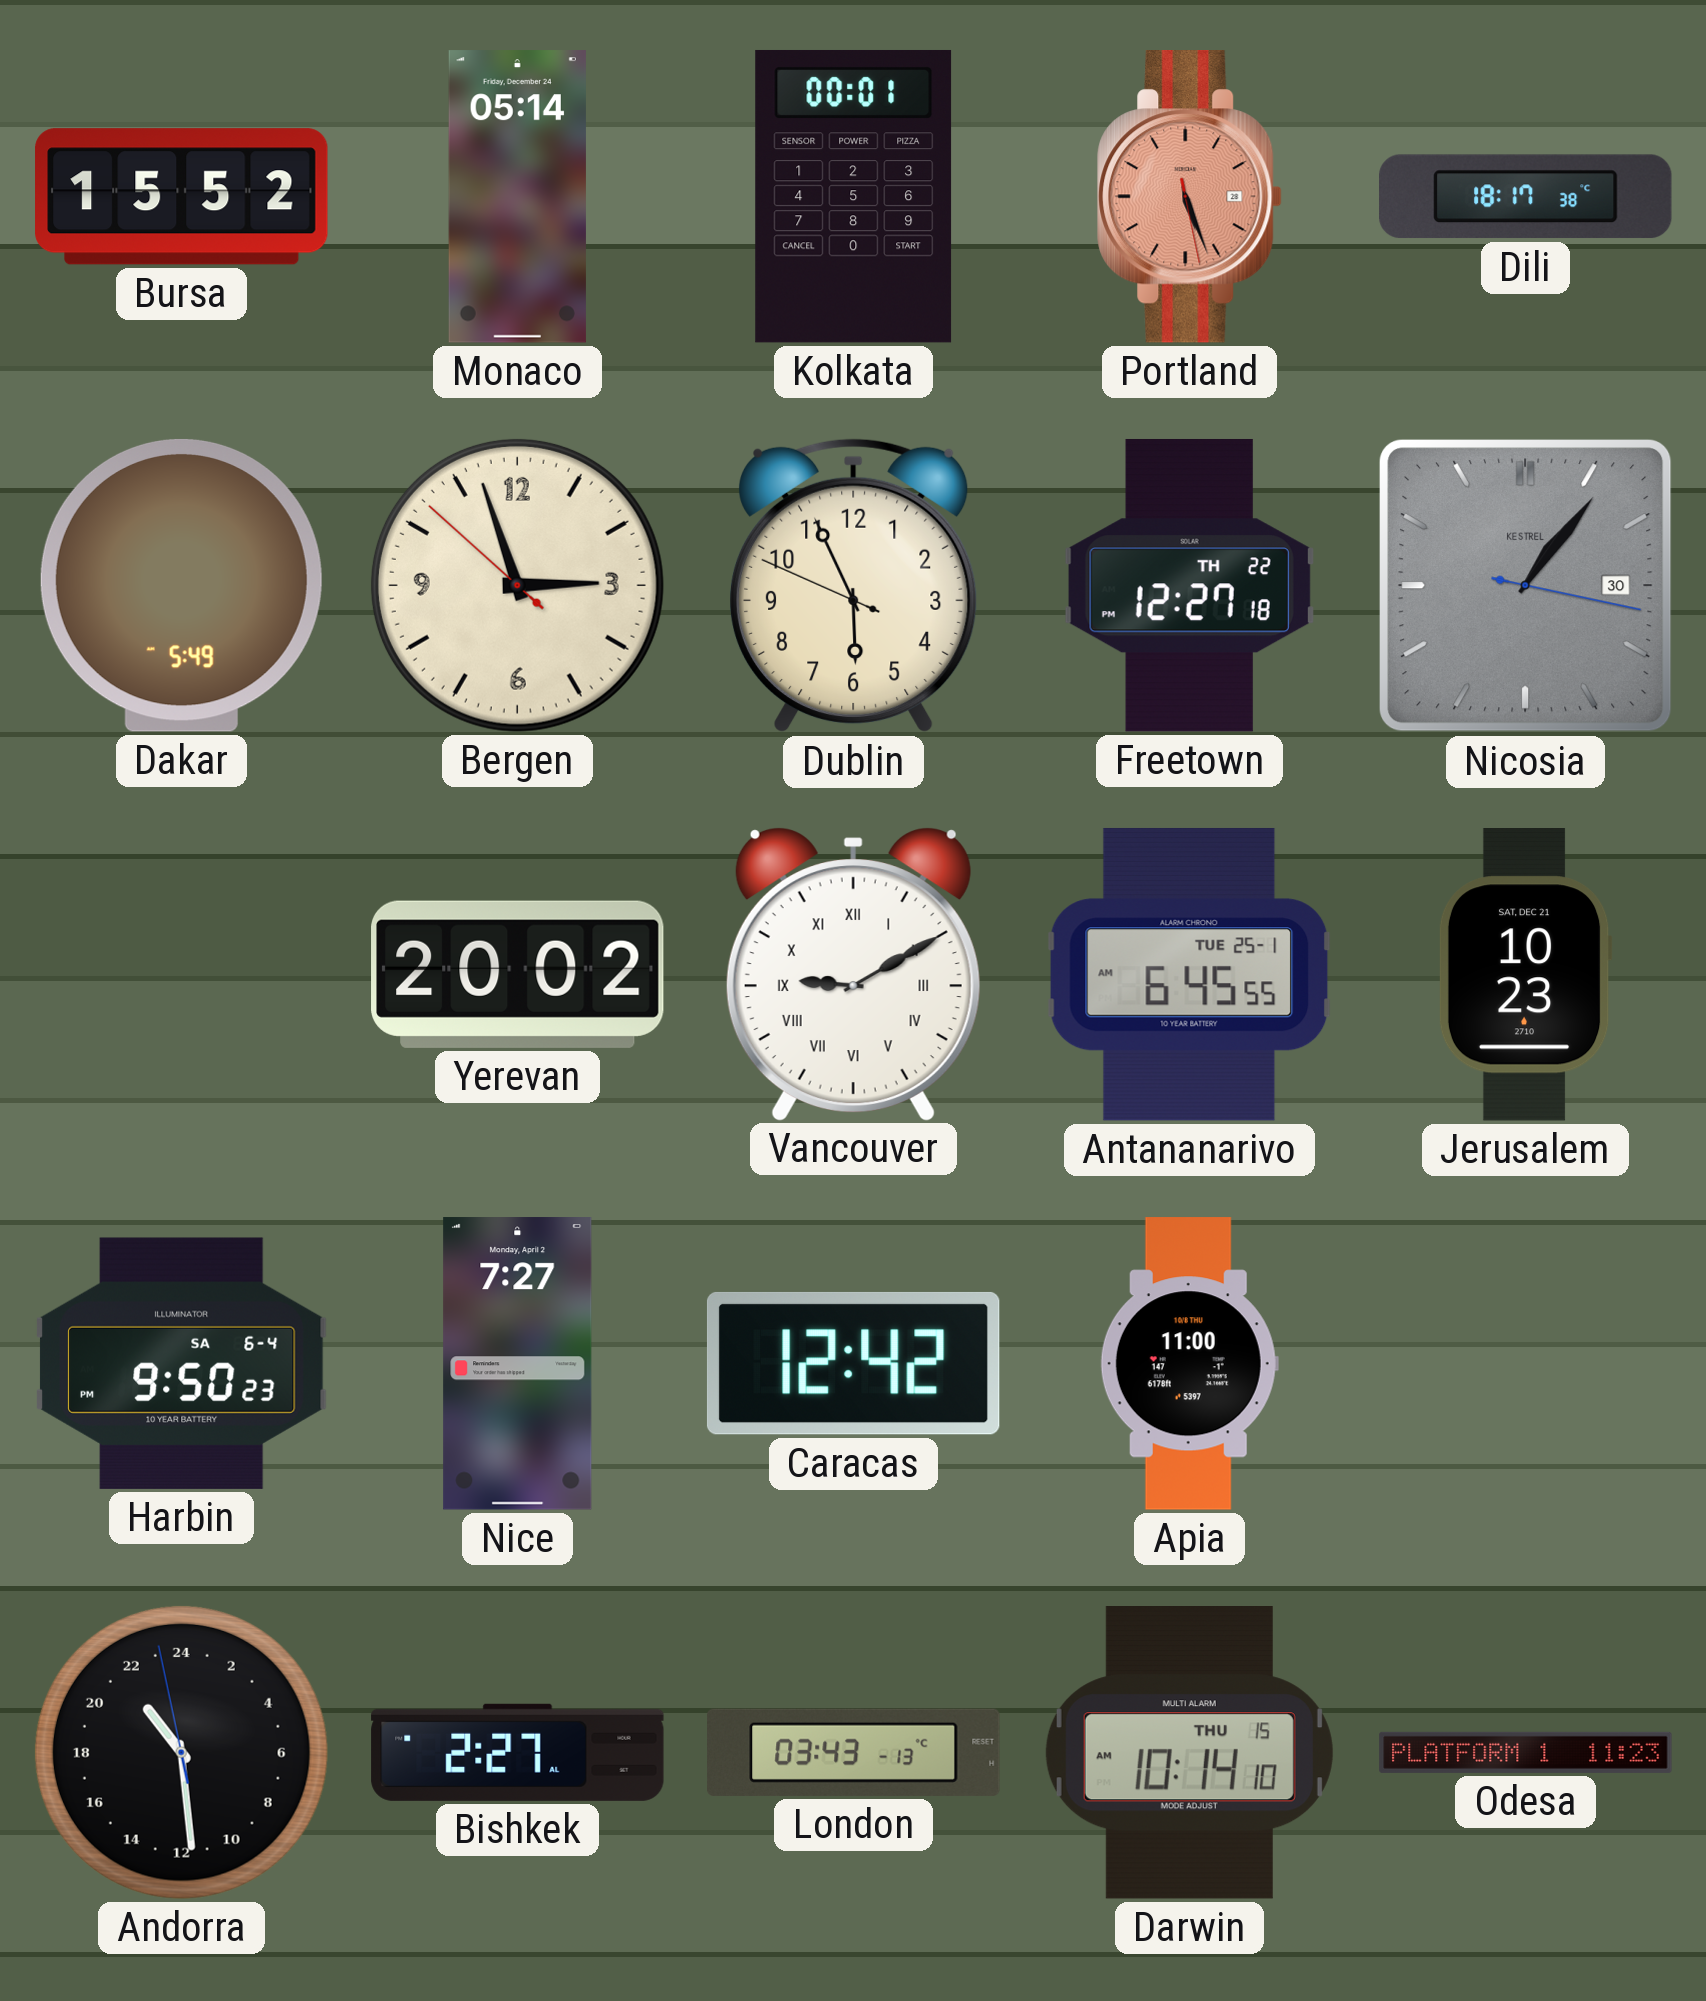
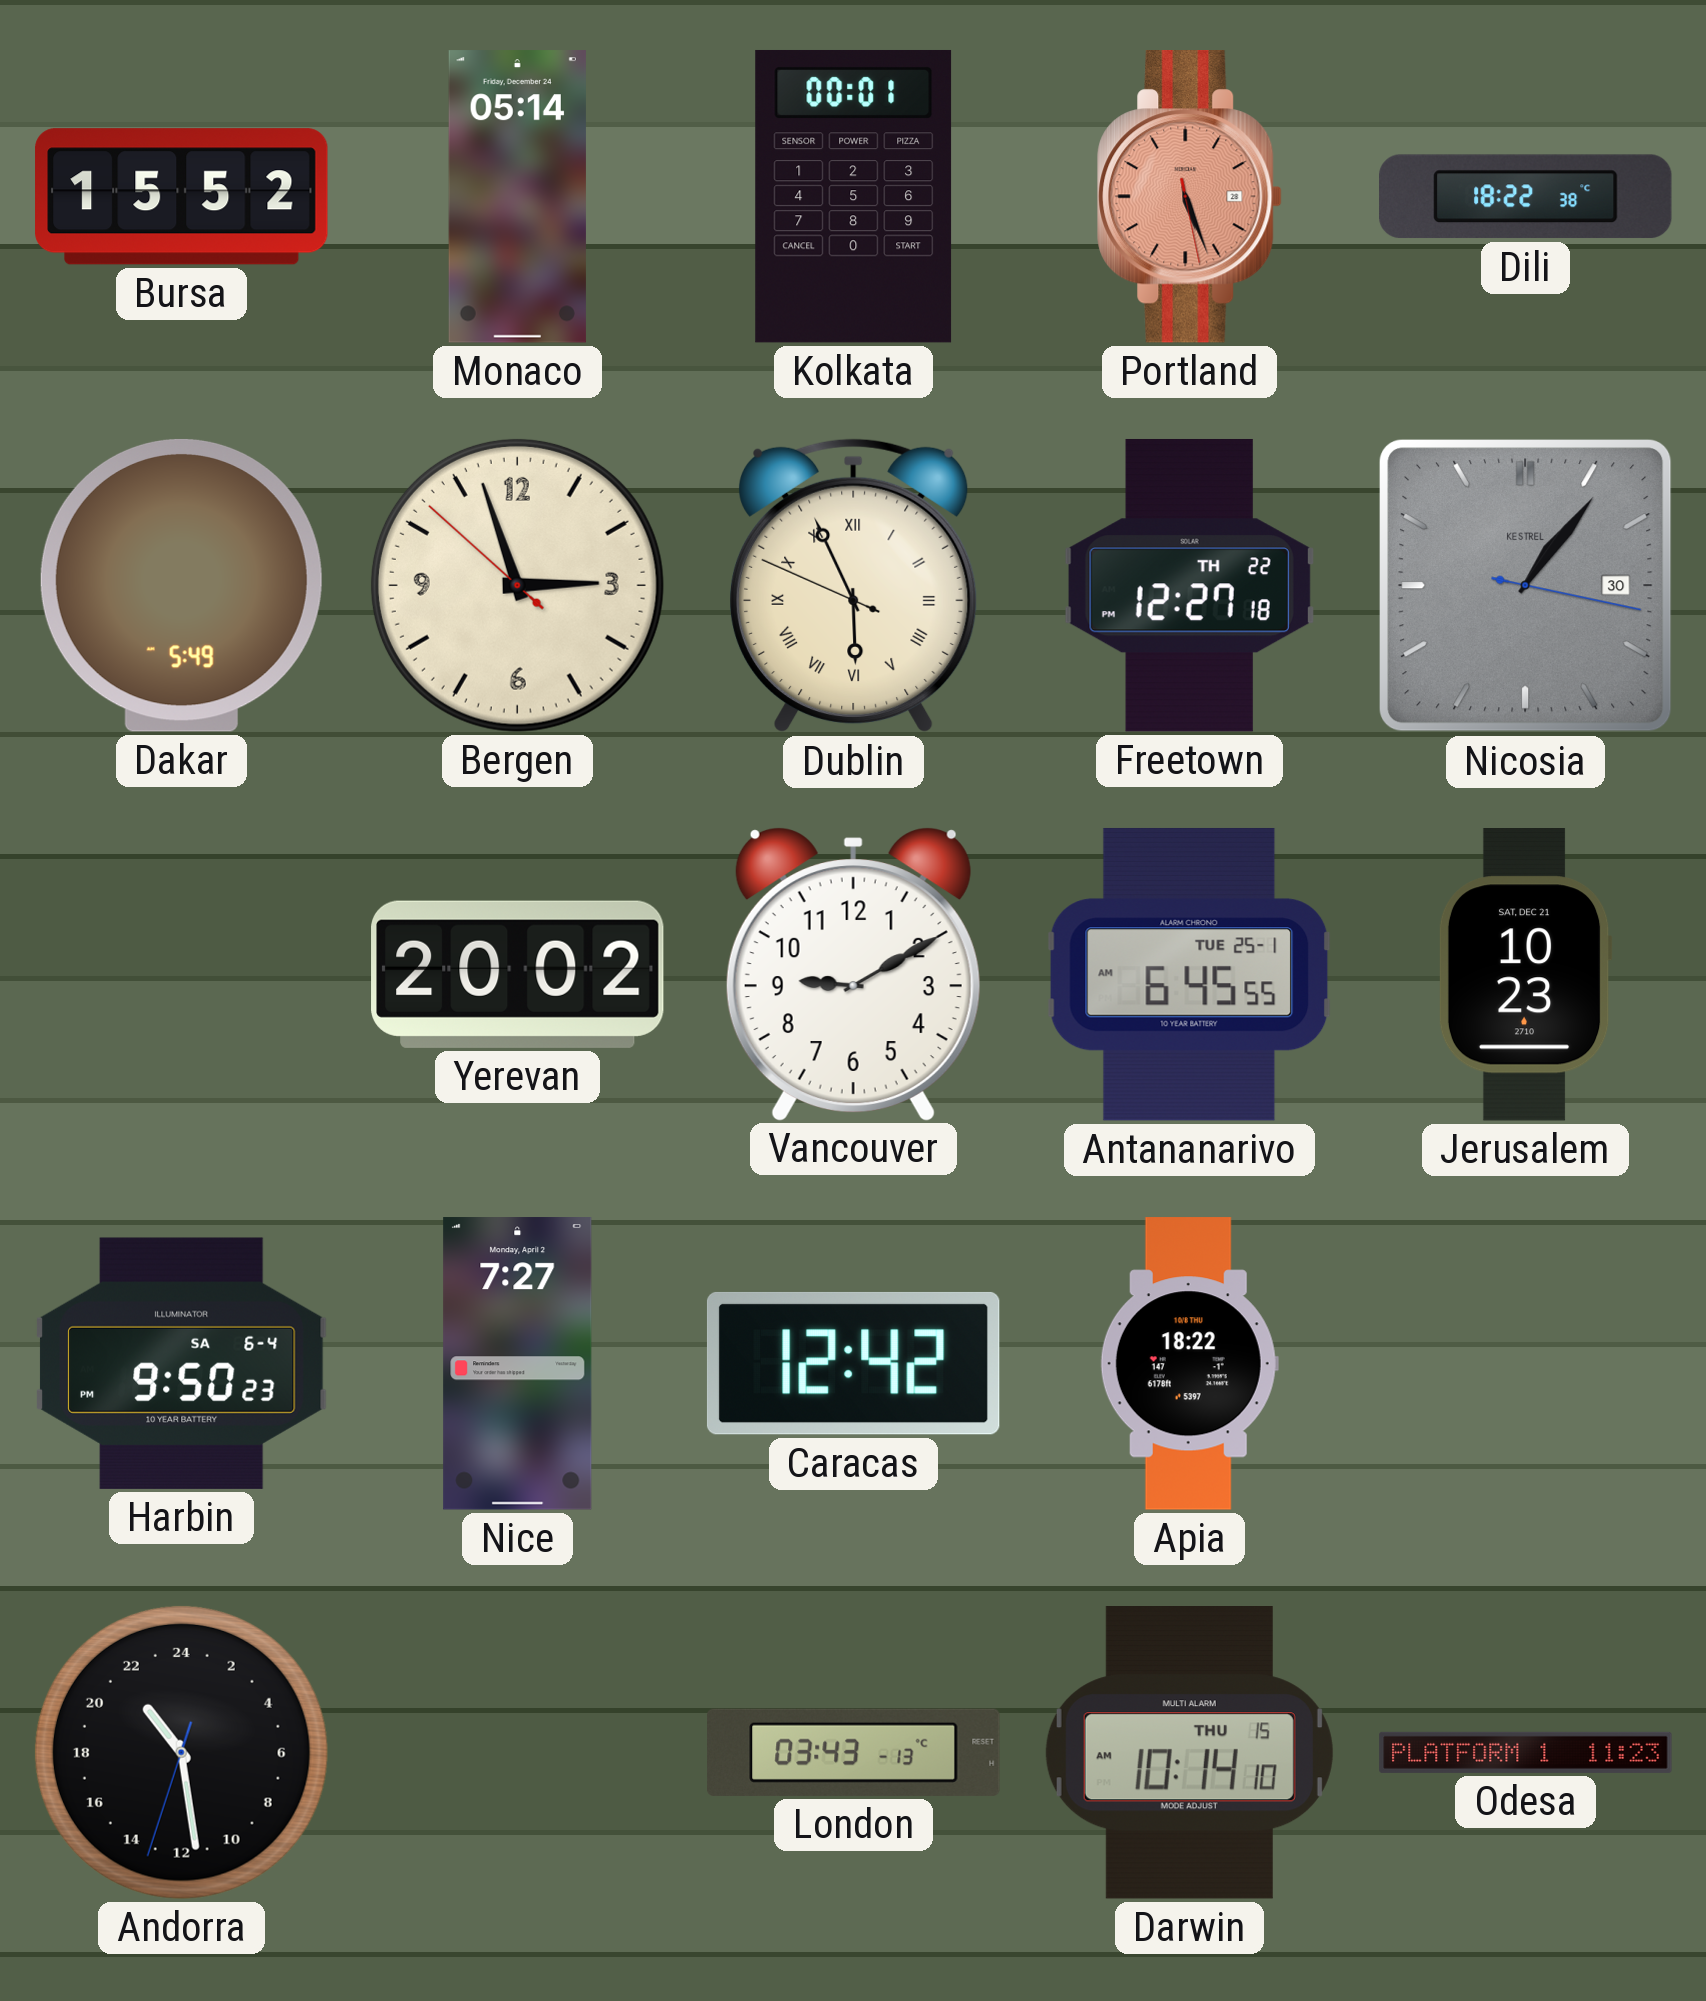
Dili: 18:17 -> 18:22 (1526, 197)
Dublin numerals: Arabic -> Roman (854, 586)
Vancouver numerals: Roman -> Arabic (853, 974)
Apia: 11:00 -> 18:22 (1189, 1364)
Andorra: 21:28:58 -> 21:28:33 (181, 1752)
Bishkek: 2:27 -> none (518, 1752)
